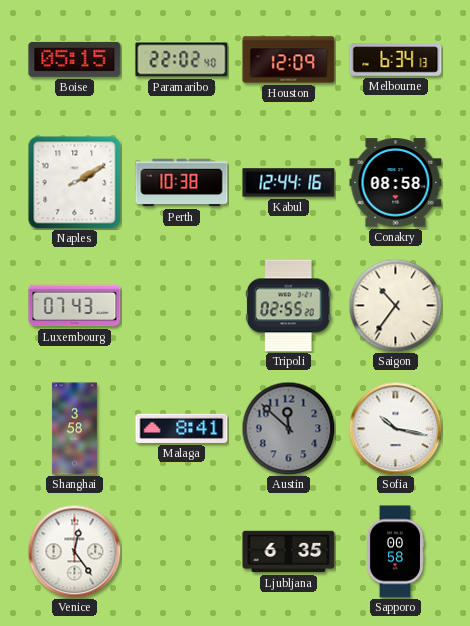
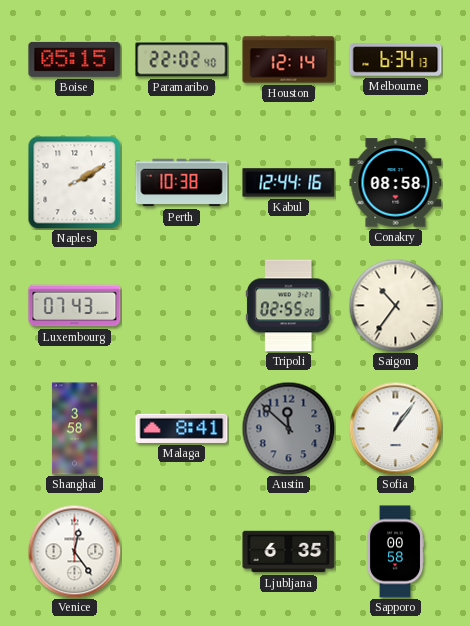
Houston: 12:09 -> 12:14 (289, 60)
Sofia: 10:17 -> 1:06 (395, 428)
